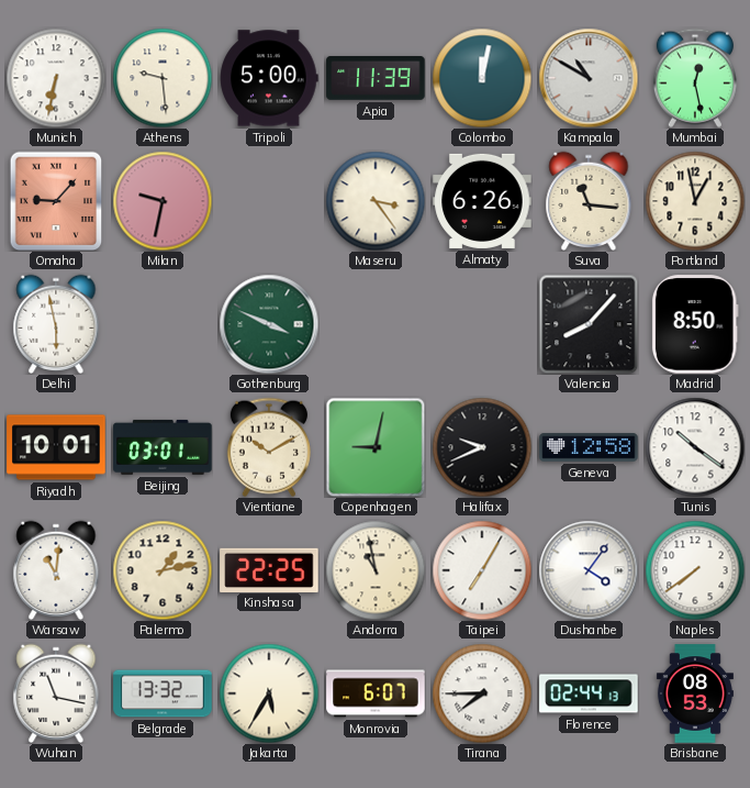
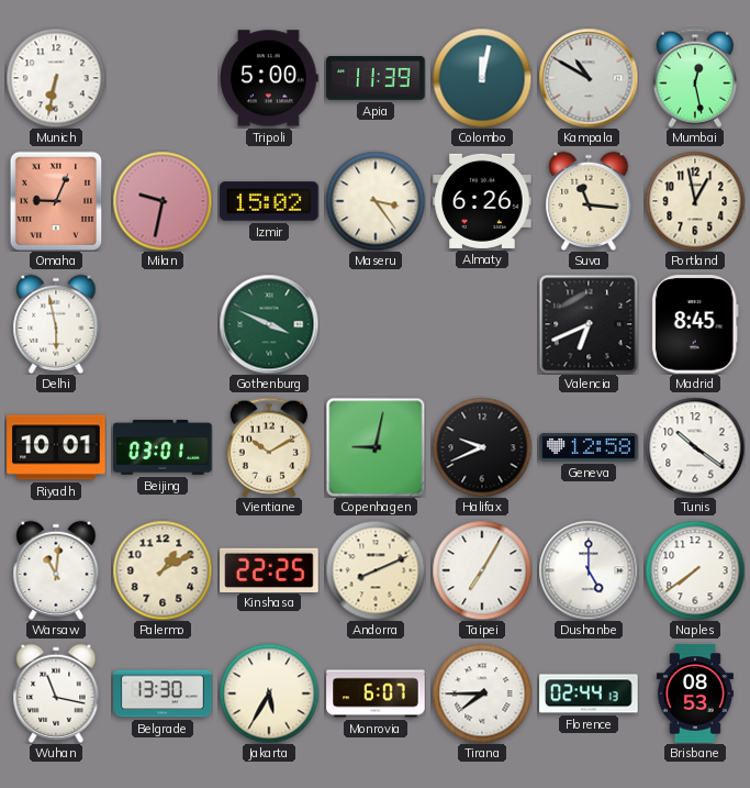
Athens: 9:29 -> none (163, 78)
Omaha: 9:07 -> 9:04 (56, 201)
Izmir: none -> 15:02 (269, 201)
Valencia: 8:07 -> 6:41 (589, 324)
Madrid: 8:50 -> 8:45 (695, 324)
Palermo: 1:13 -> 1:10 (163, 570)
Andorra: 10:58 -> 8:11 (376, 570)
Dushanbe: 4:06 -> 5:00 (589, 570)
Belgrade: 13:32 -> 13:30 (163, 693)
